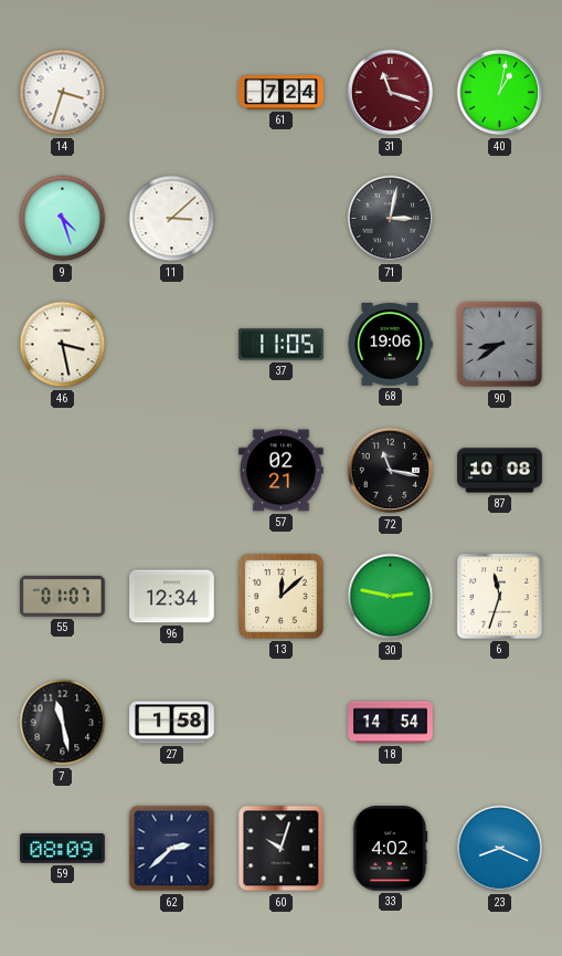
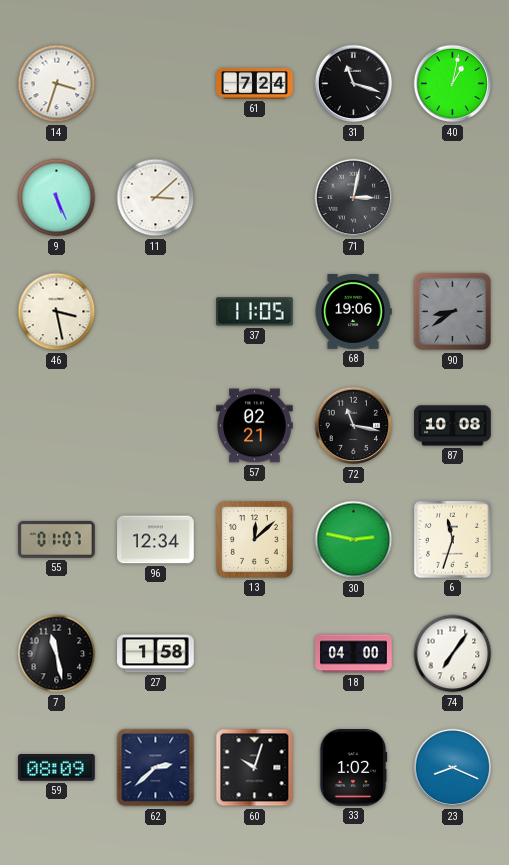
31 dial: burgundy -> black (354, 84)
9: 4:27 -> 5:26 (57, 198)
18: 14:54 -> 04:00 (354, 654)
74: none -> 7:06 (453, 654)
33: 4:02 -> 1:02 (353, 768)
